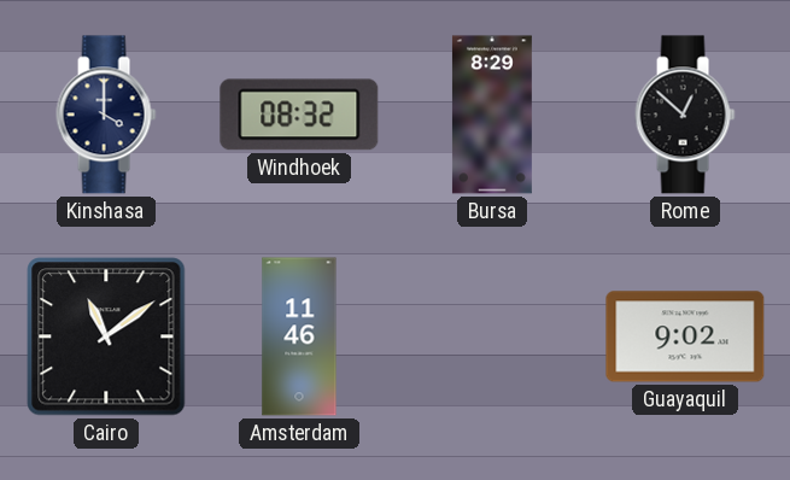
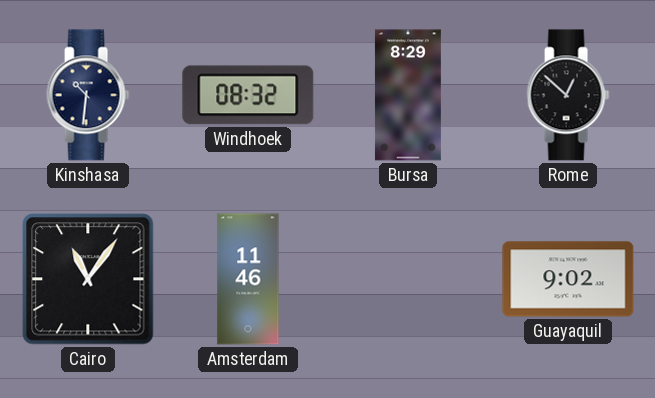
Kinshasa: 4:00 -> 10:31 (88, 95)
Cairo: 11:09 -> 11:06 (88, 279)
